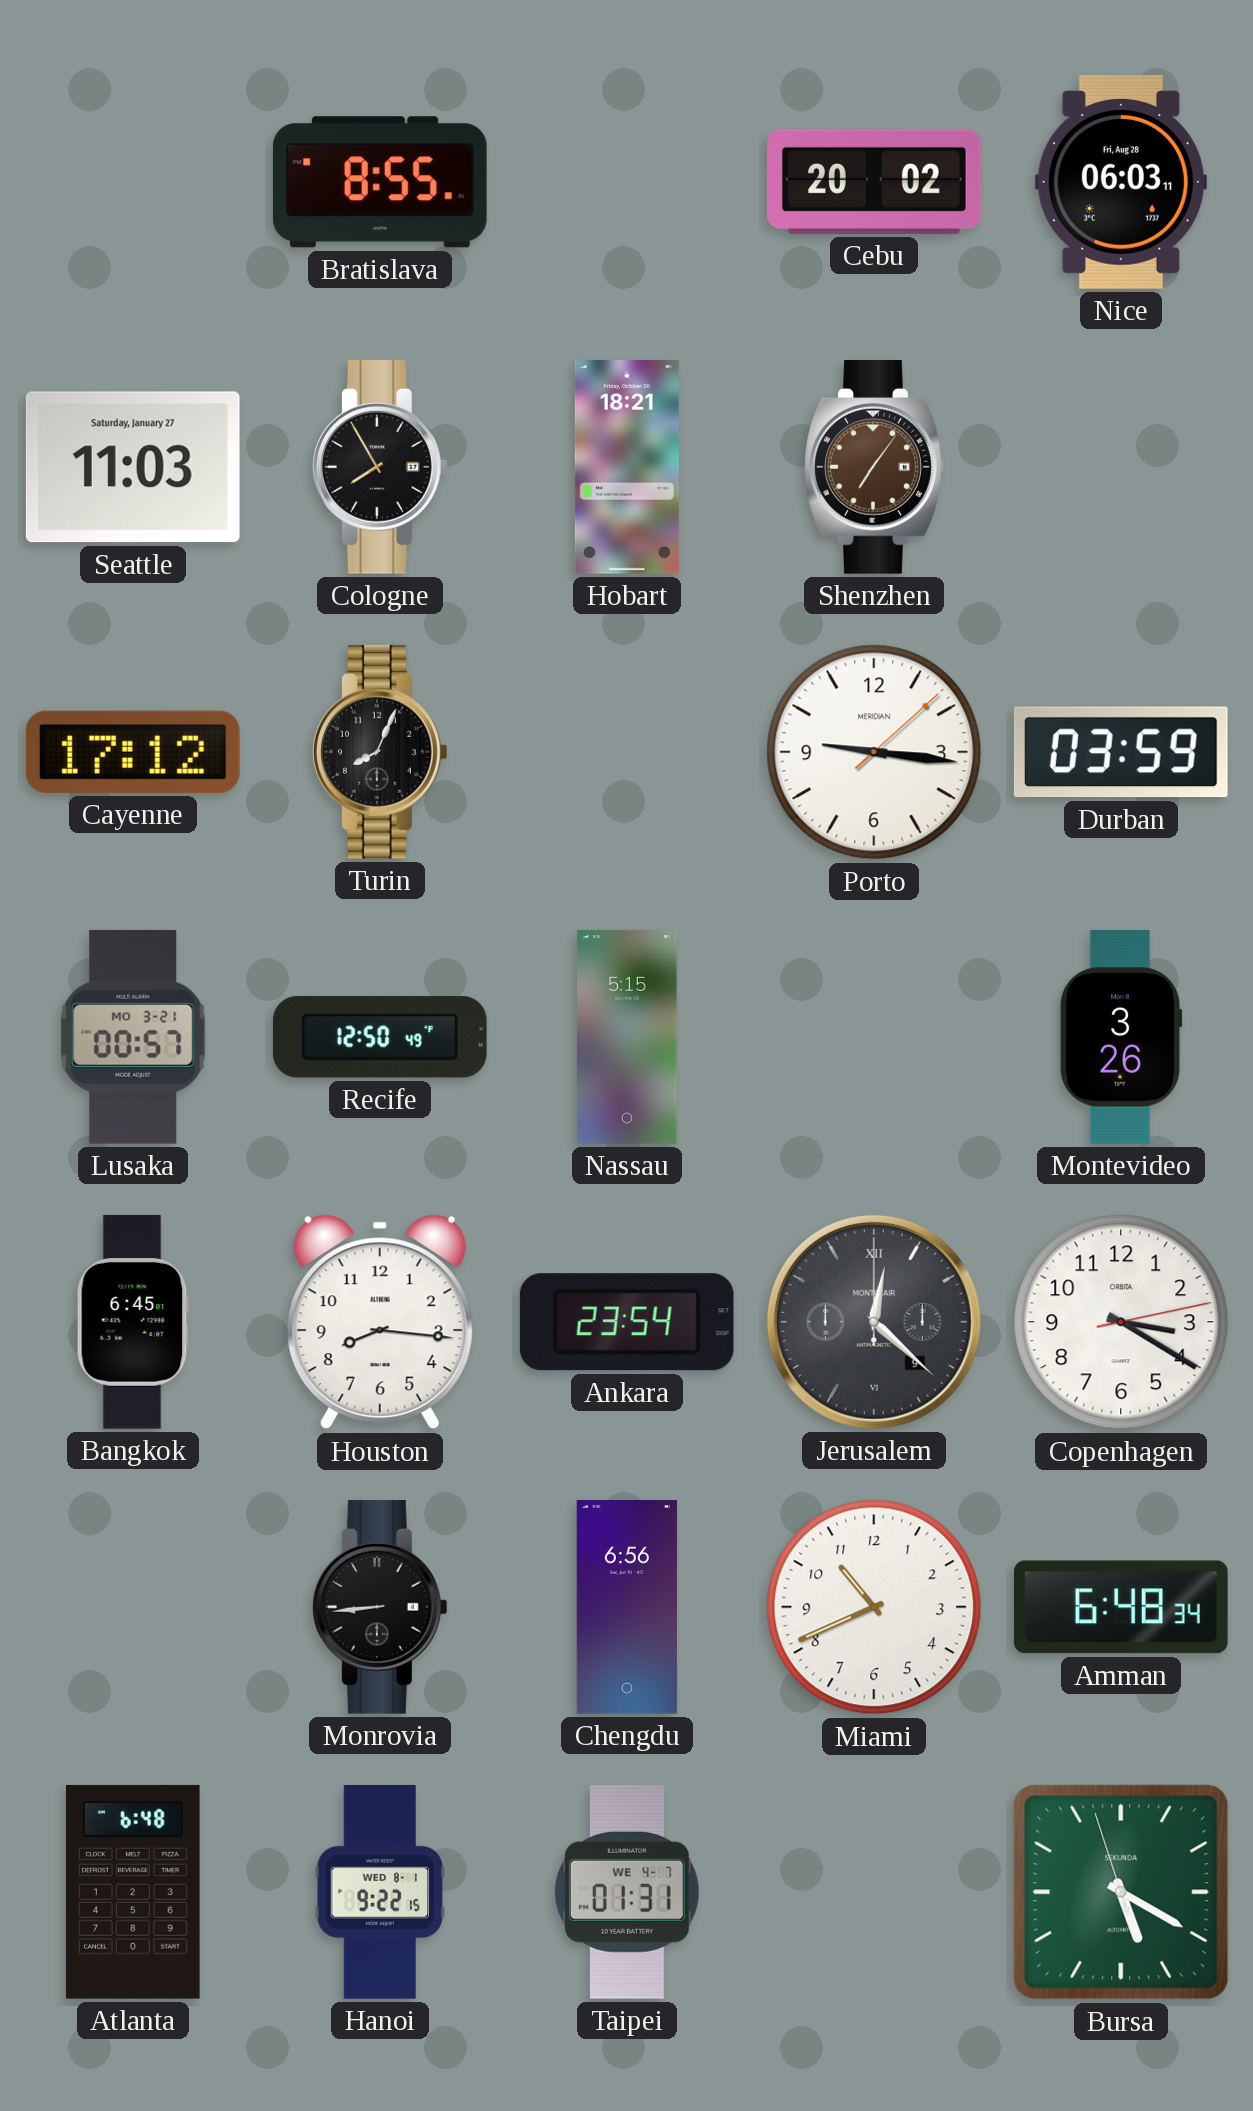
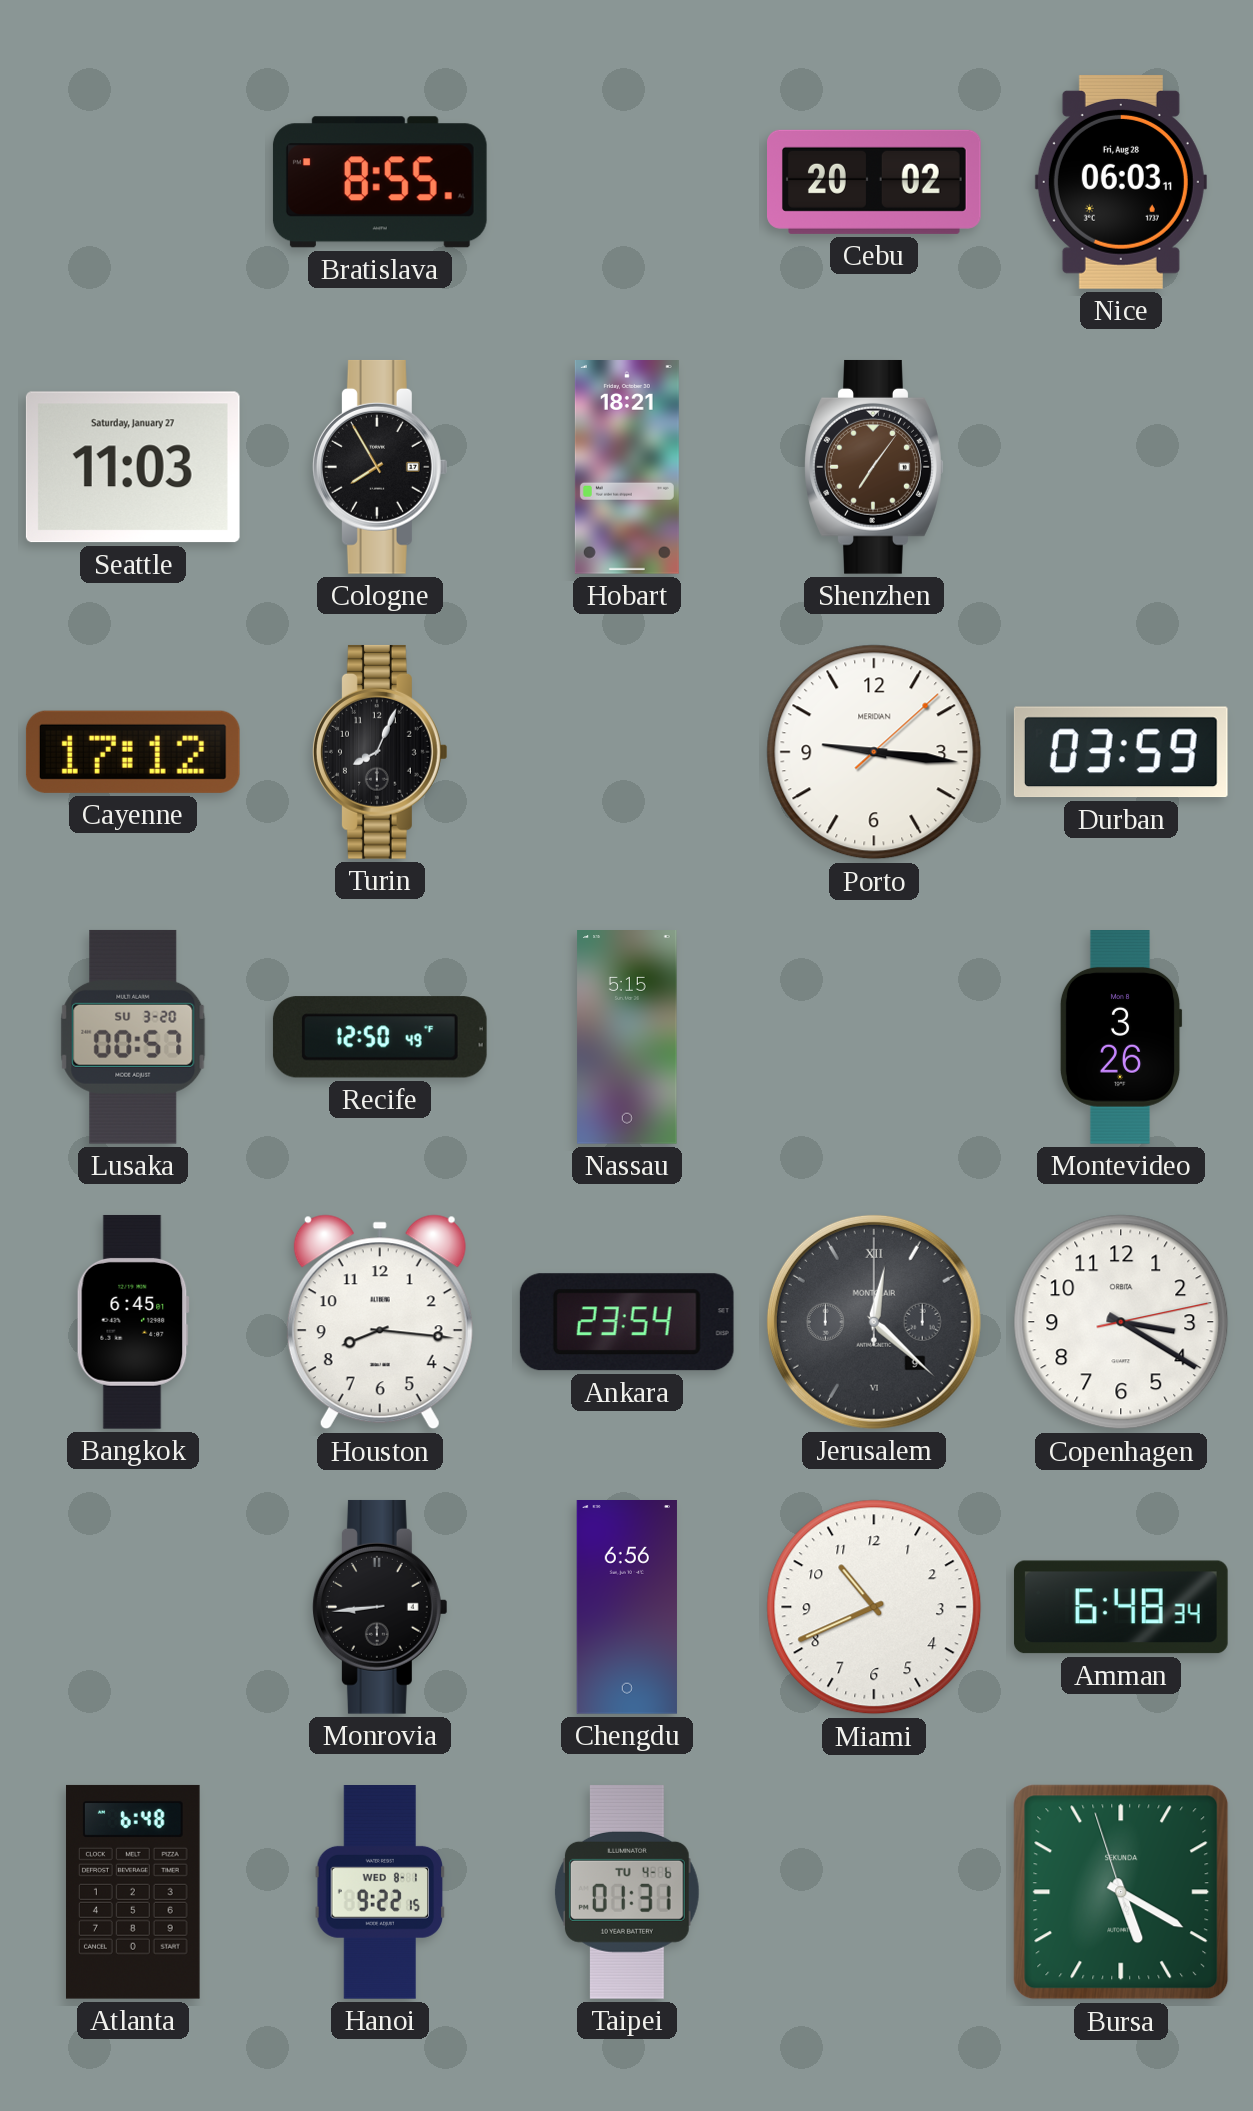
Lusaka date: MO 3-21 -> SU 3-20 (133, 1037)
Taipei date: WE 4-7 -> TU 4-6 (627, 1892)
